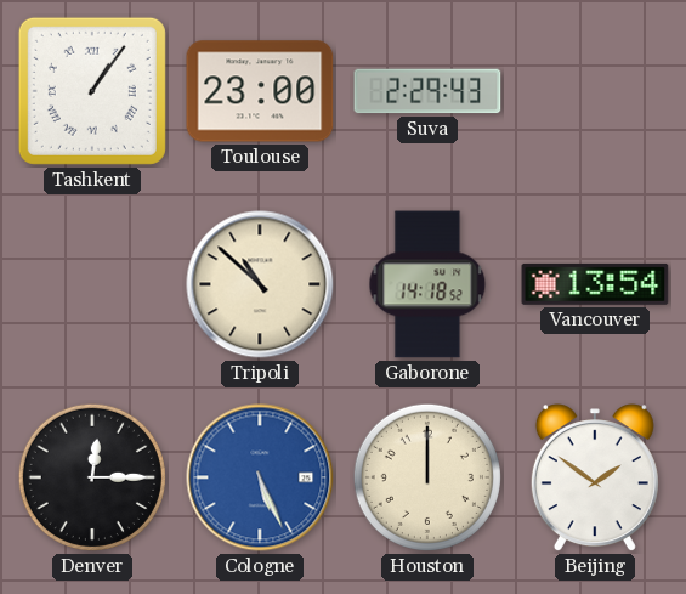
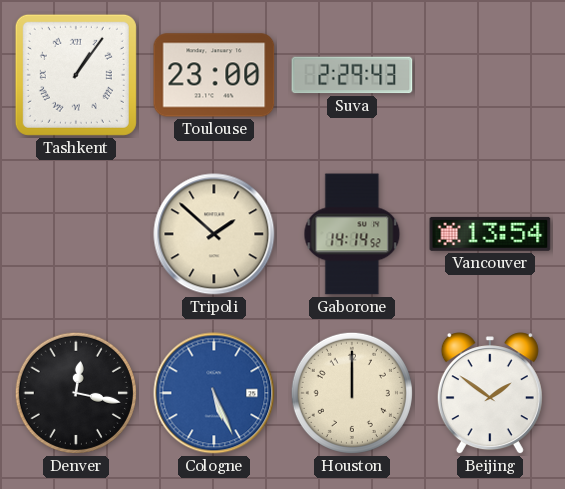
Tripoli: 10:52 -> 1:52 (214, 234)
Gaborone: 14:18 -> 14:14 (352, 234)
Denver: 12:15 -> 12:17 (76, 393)
